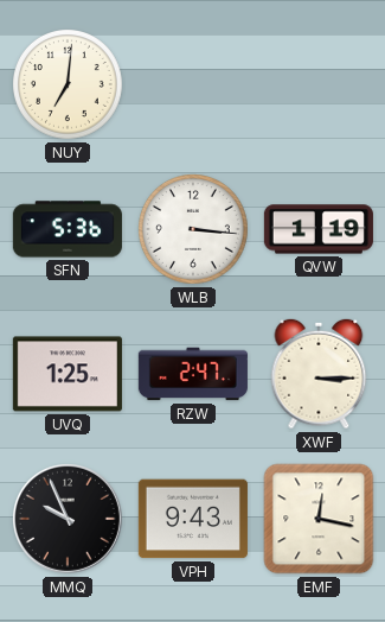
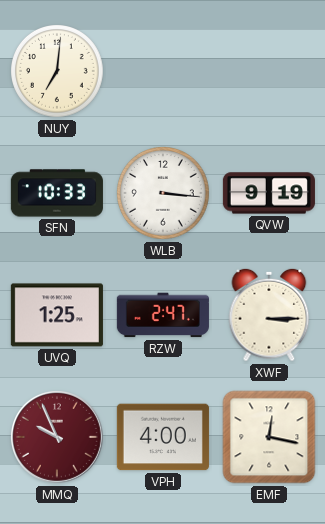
SFN: 5:36 -> 10:33 (57, 193)
QVW: 1:19 -> 9:19 (269, 193)
MMQ dial: black -> burgundy (57, 437)
VPH: 9:43 -> 4:00 (163, 437)
